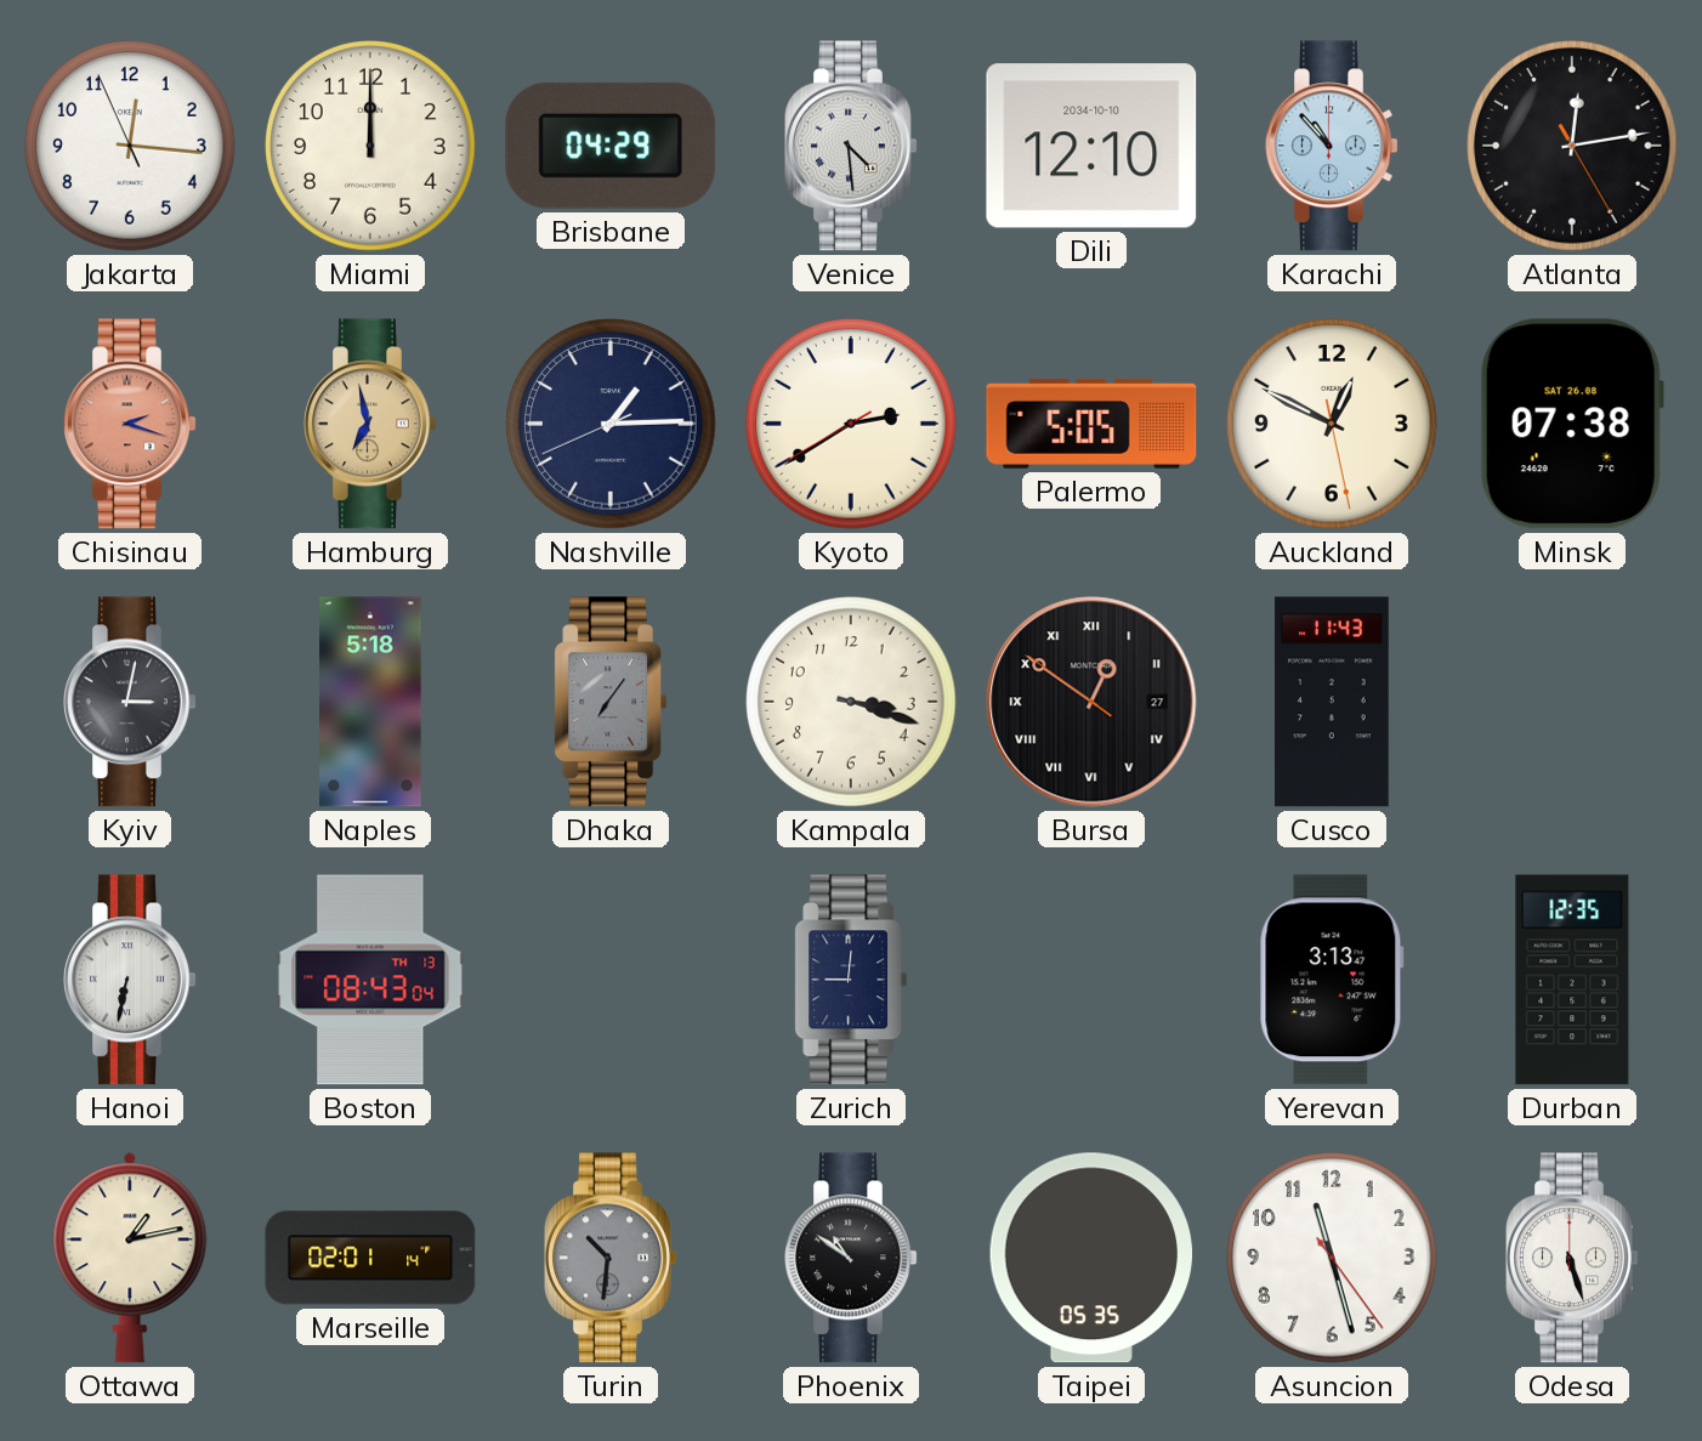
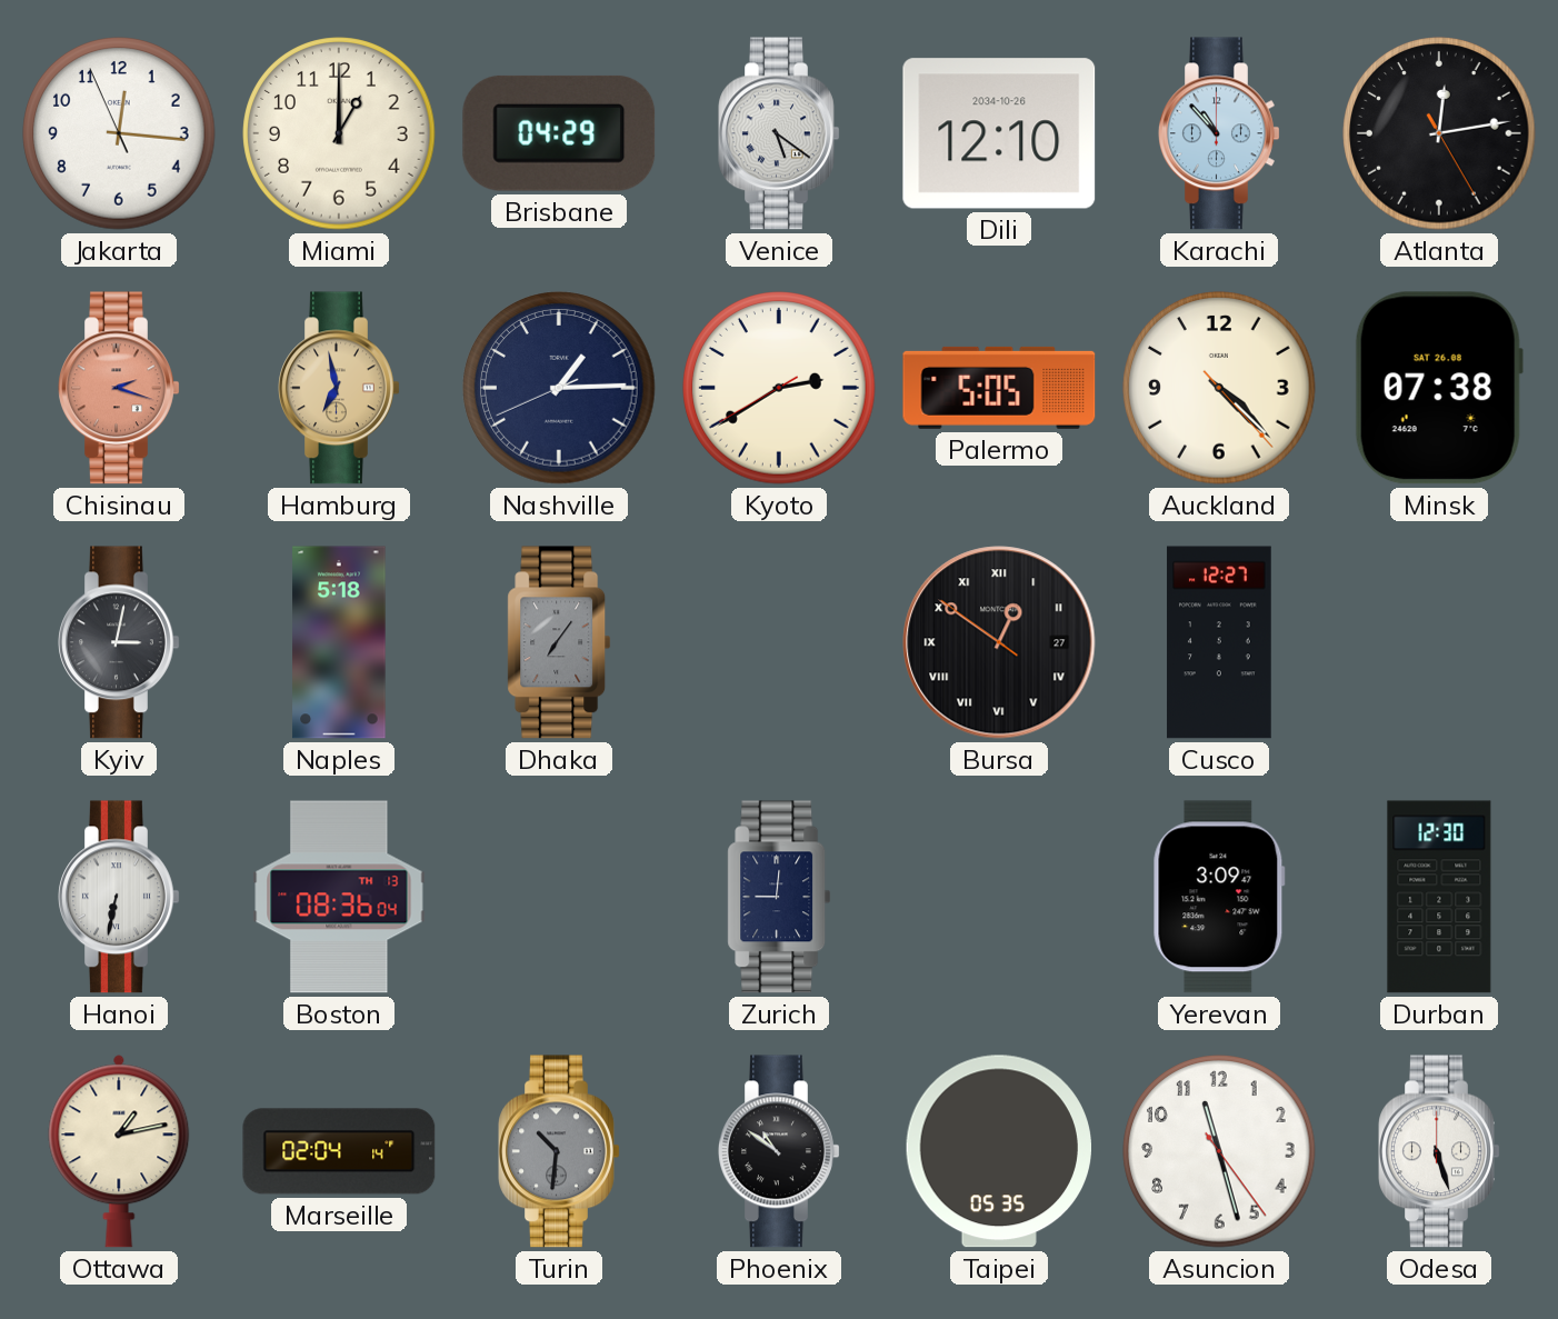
Miami: 12:00 -> 1:00 (339, 133)
Venice: 4:29 -> 5:21 (779, 133)
Dili date: 2034-10-10 -> 2034-10-26 (999, 133)
Auckland: 12:49 -> 4:22 (1219, 388)
Kampala: 3:18 -> none (851, 702)
Cusco: 11:43 -> 12:27 (1219, 642)
Boston: 08:43 -> 08:36 (339, 897)
Yerevan: 3:13 -> 3:09 (1219, 897)
Durban: 12:35 -> 12:30 (1439, 897)
Marseille: 02:01 -> 02:04 (339, 1151)
